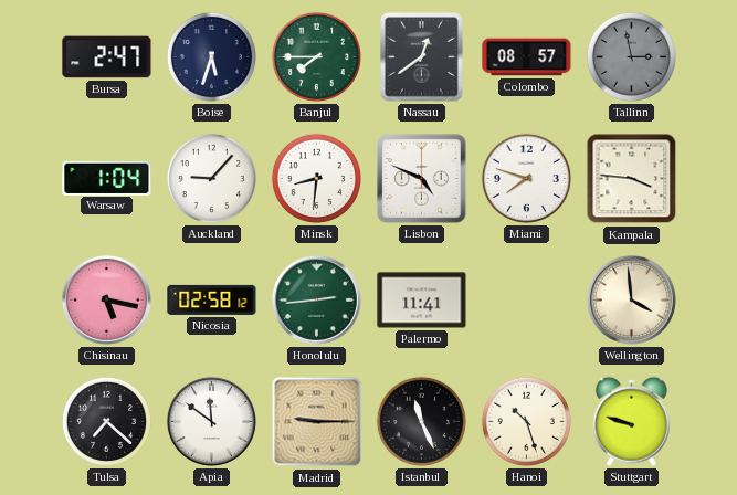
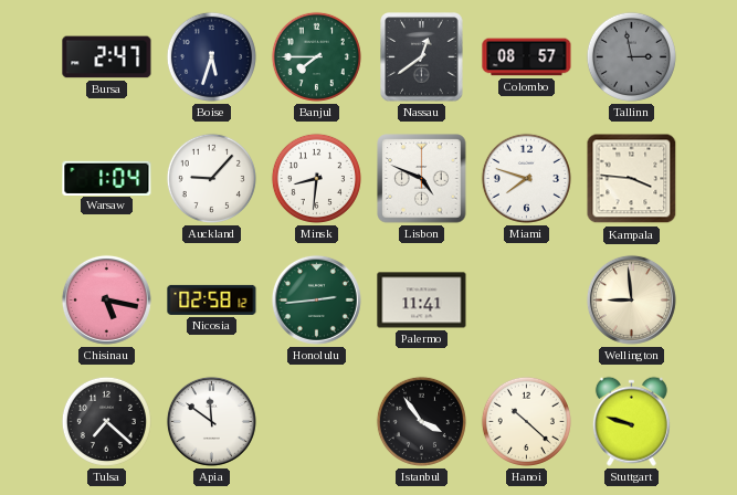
Wellington: 3:59 -> 8:59 (631, 299)
Madrid: 9:15 -> none (317, 422)
Istanbul: 11:26 -> 3:54 (421, 421)
Hanoi: 10:27 -> 10:22 (526, 421)
